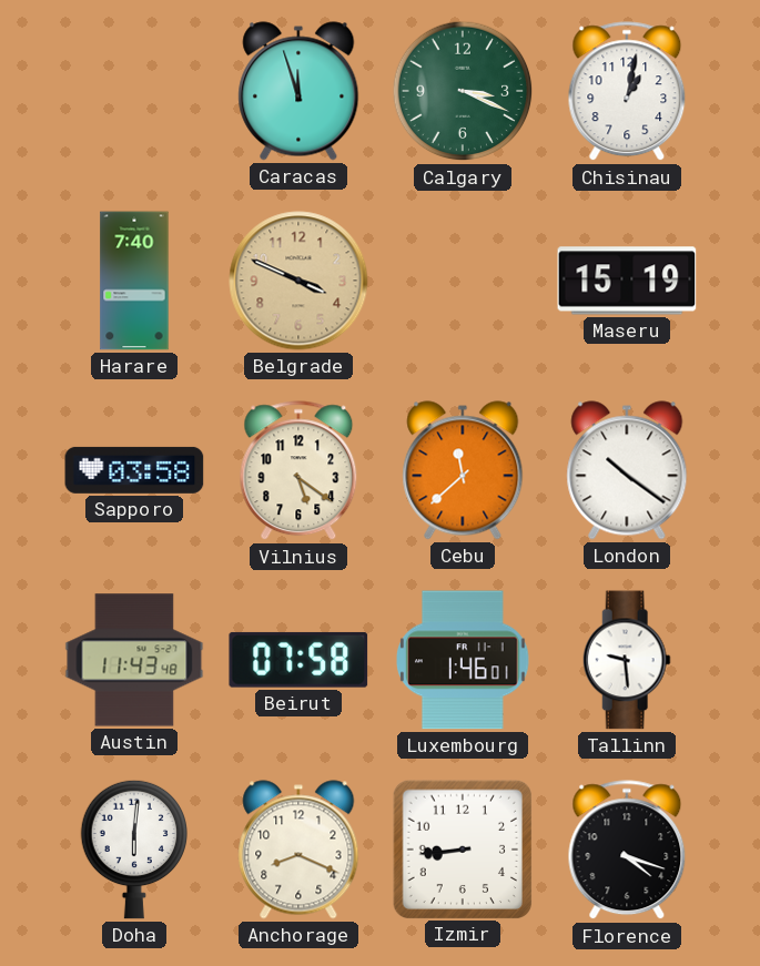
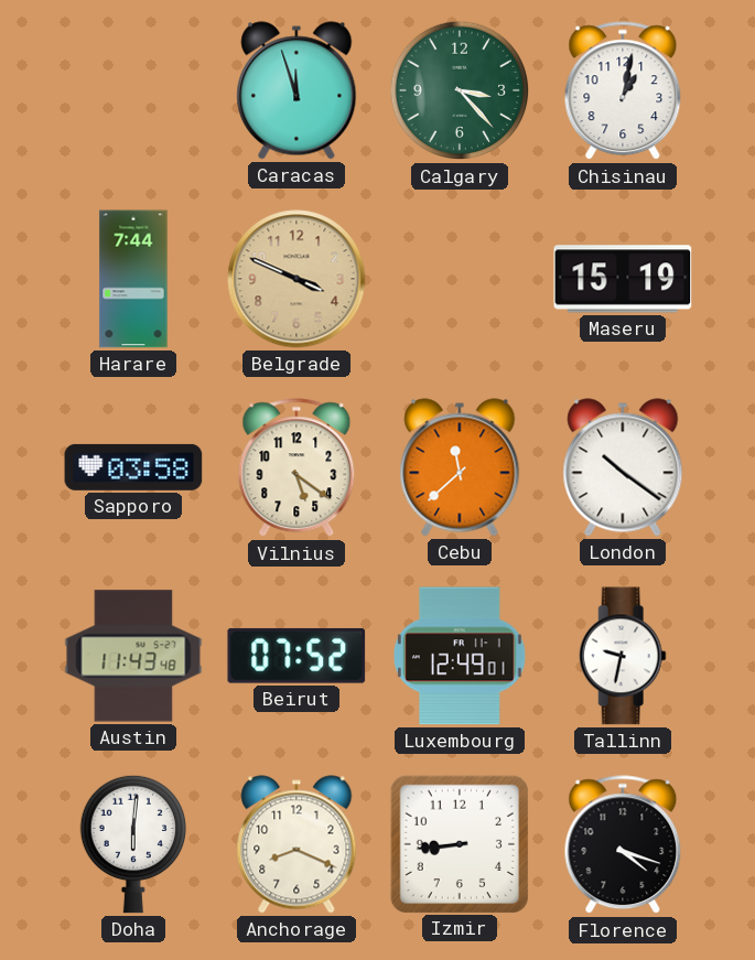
Calgary: 3:19 -> 3:23 (460, 90)
Harare: 7:40 -> 7:44 (133, 279)
Beirut: 07:58 -> 07:52 (296, 656)
Luxembourg: 1:46 -> 12:49 (461, 656)
Tallinn: 9:29 -> 9:32 (623, 656)
